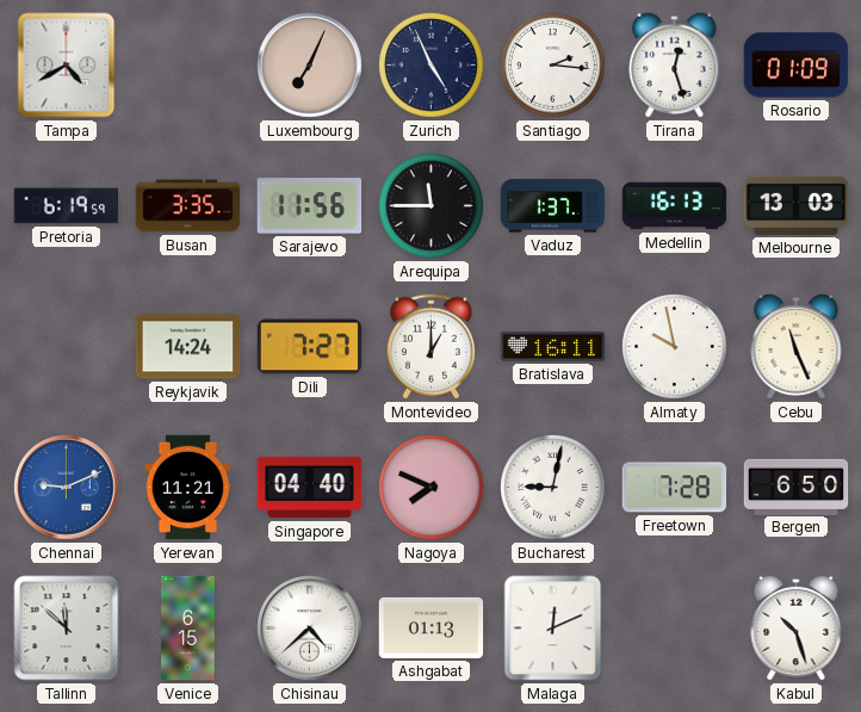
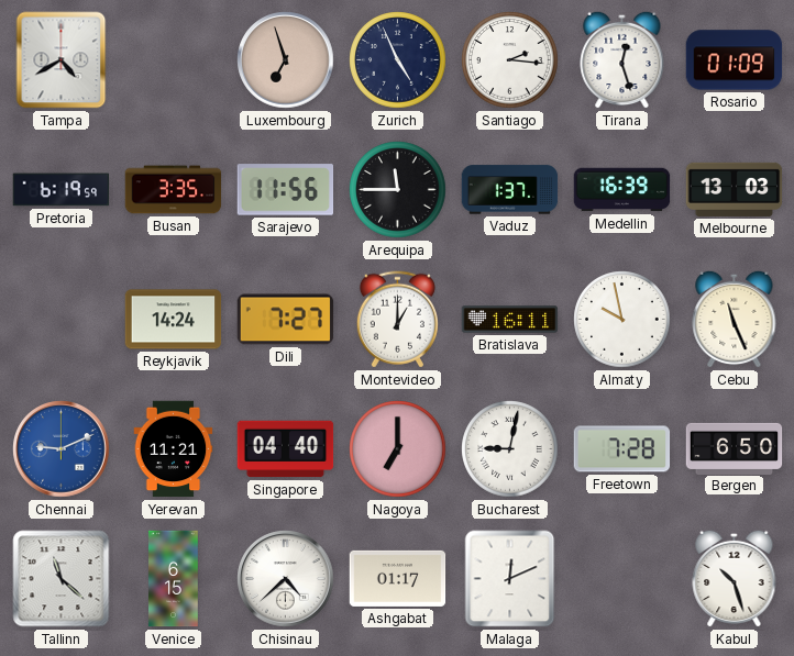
Luxembourg: 7:04 -> 6:57 (286, 60)
Medellin: 16:13 -> 16:39 (622, 190)
Nagoya: 7:49 -> 7:00 (398, 449)
Tallinn: 11:52 -> 11:22 (62, 579)
Ashgabat: 01:13 -> 01:17 (398, 578)
